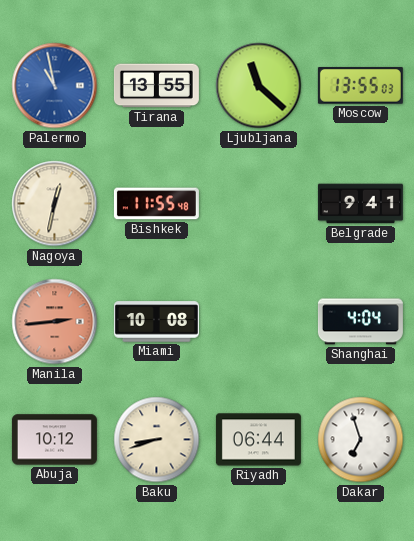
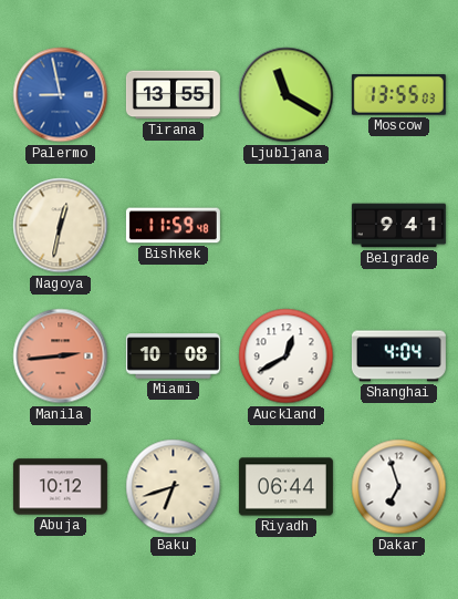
Palermo: 10:58 -> 8:58 (61, 95)
Ljubljana: 11:22 -> 11:20 (287, 95)
Bishkek: 11:55 -> 11:59 (173, 226)
Auckland: none -> 12:40 (287, 357)
Baku: 8:42 -> 6:42 (174, 487)
